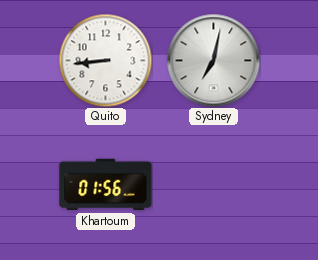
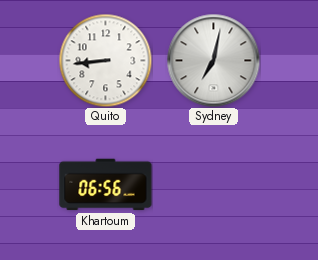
Khartoum: 01:56 -> 06:56 (106, 185)
